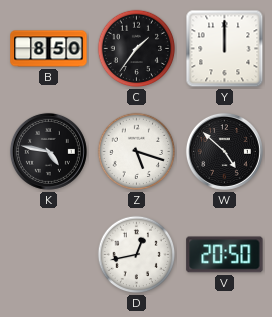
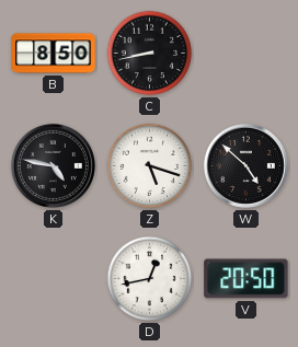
C: 1:36 -> 8:43 (150, 54)
Y: 12:00 -> none (225, 49)
